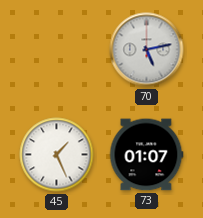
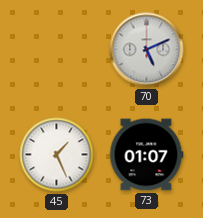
70: 5:13 -> 5:11 (147, 50)
